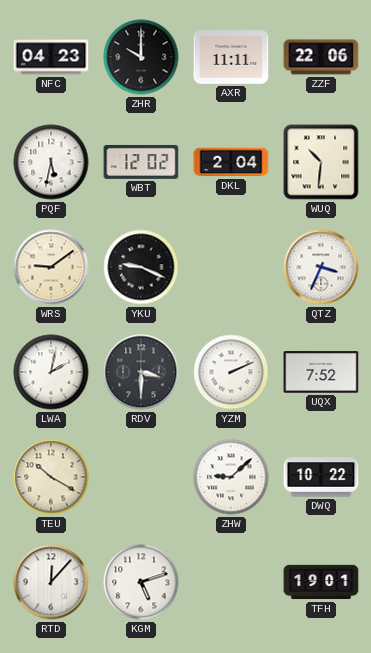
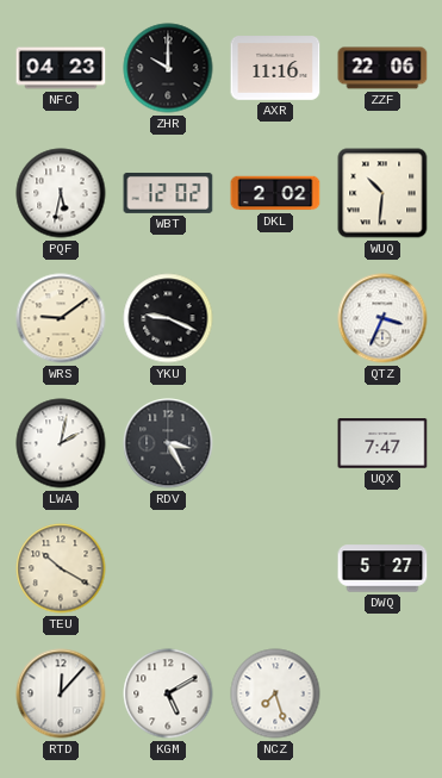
AXR: 11:11 -> 11:16 (275, 68)
DKL: 2:04 -> 2:02 (275, 193)
RDV: 3:30 -> 3:25 (168, 443)
YZM: 2:11 -> none (231, 372)
UQX: 7:52 -> 7:47 (382, 443)
ZHW: 9:08 -> none (231, 477)
DWQ: 10:22 -> 5:27 (382, 568)
KGM: 5:12 -> 5:10 (168, 693)
NCZ: none -> 7:27 (275, 693)
TFH: 19:01 -> none (321, 582)
